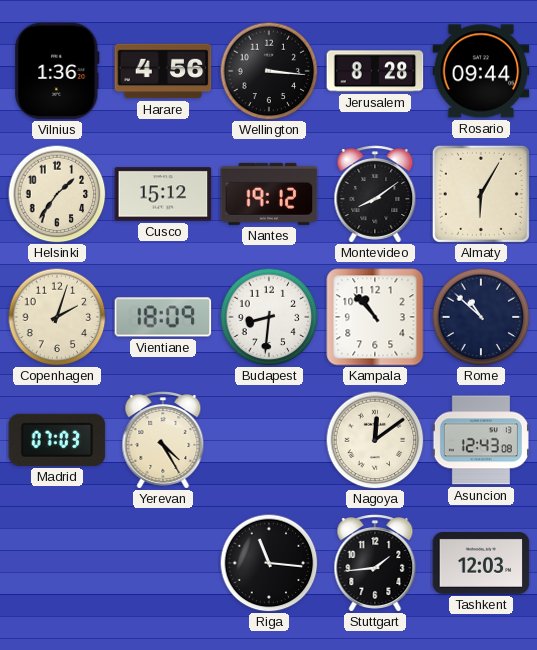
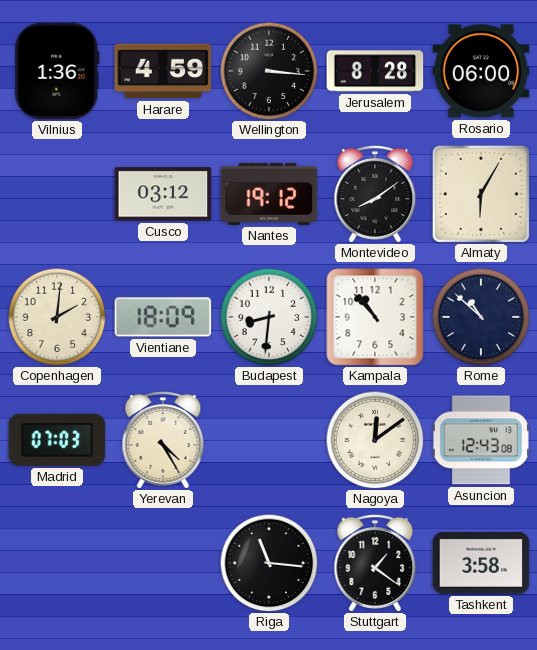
Harare: 4:56 -> 4:59 (163, 71)
Rosario: 09:44 -> 06:00 (481, 71)
Helsinki: 1:36 -> none (57, 194)
Cusco: 15:12 -> 03:12 (163, 194)
Copenhagen: 2:03 -> 2:01 (57, 317)
Stuttgart: 1:44 -> 1:21 (375, 563)
Tashkent: 12:03 -> 3:58 (481, 564)
